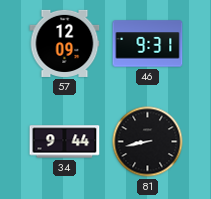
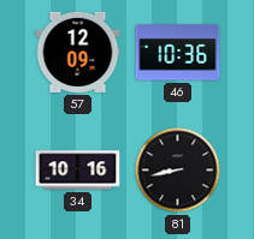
46: 9:31 -> 10:36 (178, 53)
34: 9:44 -> 10:16 (78, 171)
